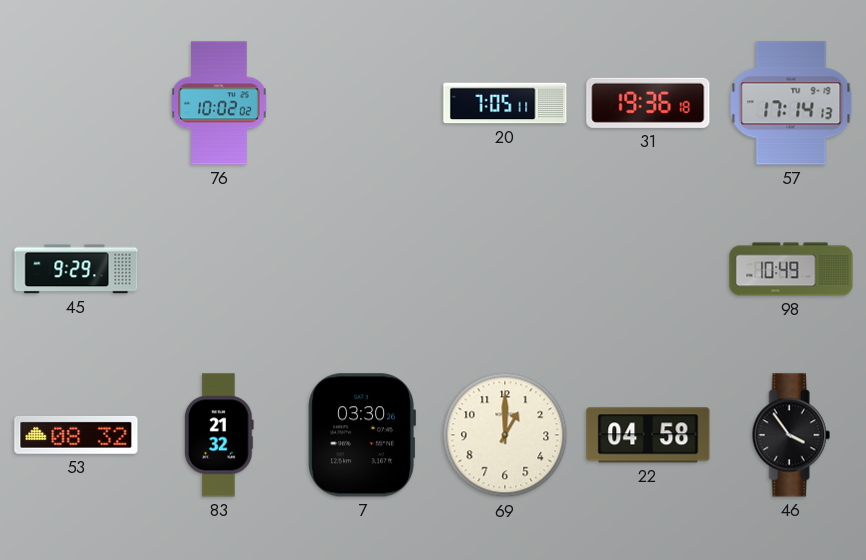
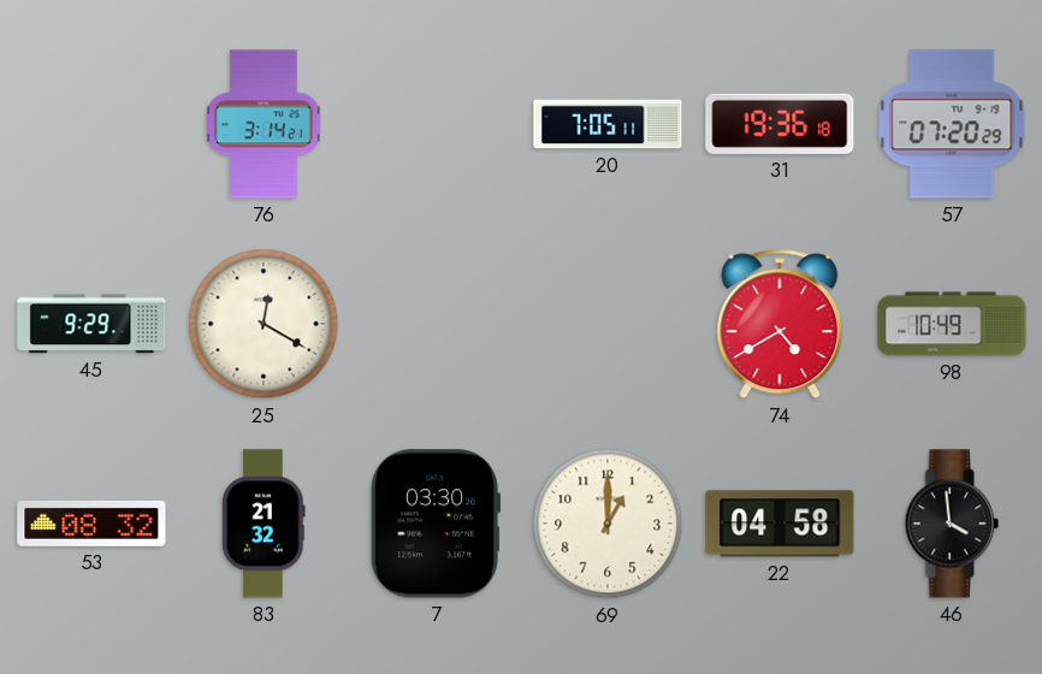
76: 10:02 -> 3:14 (264, 124)
57: 17:14 -> 07:20 (952, 124)
25: none -> 12:20 (264, 324)
74: none -> 4:40 (780, 324)
46: 3:54 -> 3:59 (952, 524)
